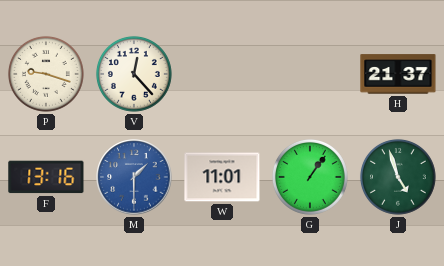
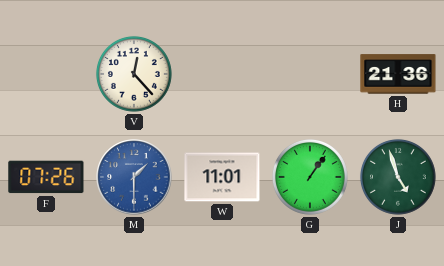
P: 9:18 -> none (46, 74)
H: 21:37 -> 21:36 (398, 74)
F: 13:16 -> 07:26 (46, 177)
